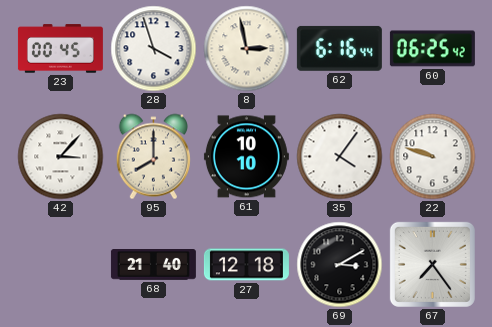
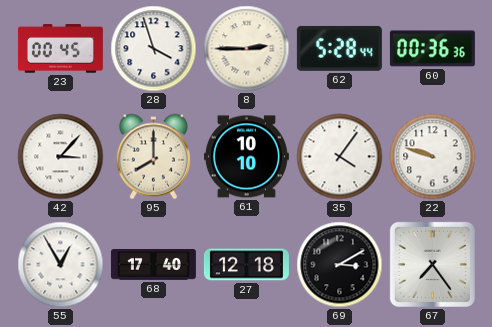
8: 2:58 -> 2:45 (247, 49)
62: 6:16 -> 5:28 (339, 48)
60: 06:25 -> 00:36 (432, 49)
55: none -> 12:55 (61, 265)
68: 21:40 -> 17:40 (153, 265)
